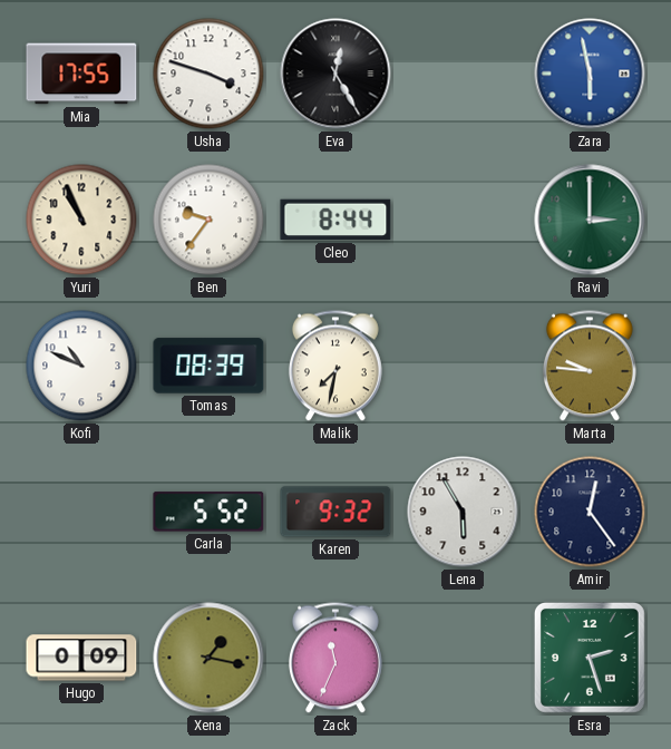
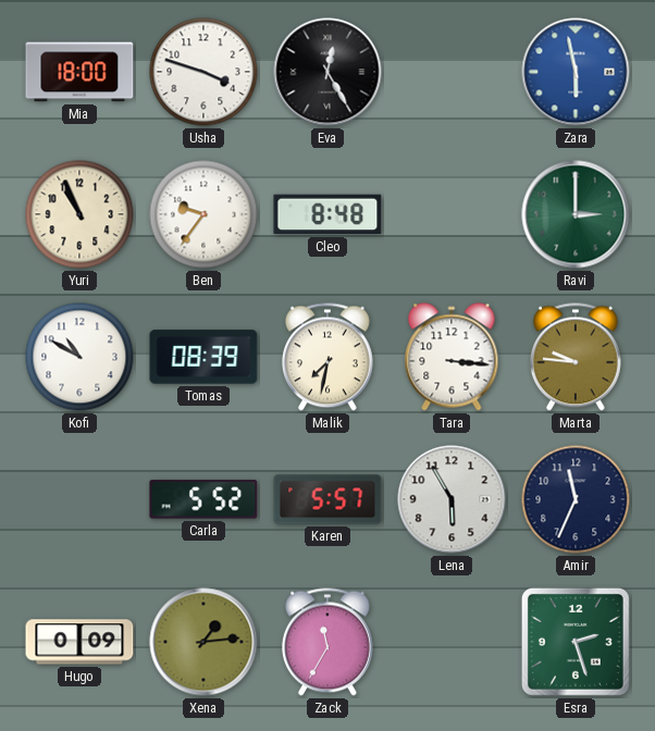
Mia: 17:55 -> 18:00 (79, 72)
Cleo: 8:44 -> 8:48 (327, 214)
Kofi: 10:49 -> 10:50 (79, 357)
Tara: none -> 3:16 (452, 357)
Karen: 9:32 -> 5:57 (327, 499)
Amir: 12:24 -> 11:34 (576, 499)
Xena: 1:17 -> 1:14 (203, 642)
Zack: 11:34 -> 11:35 (327, 642)
